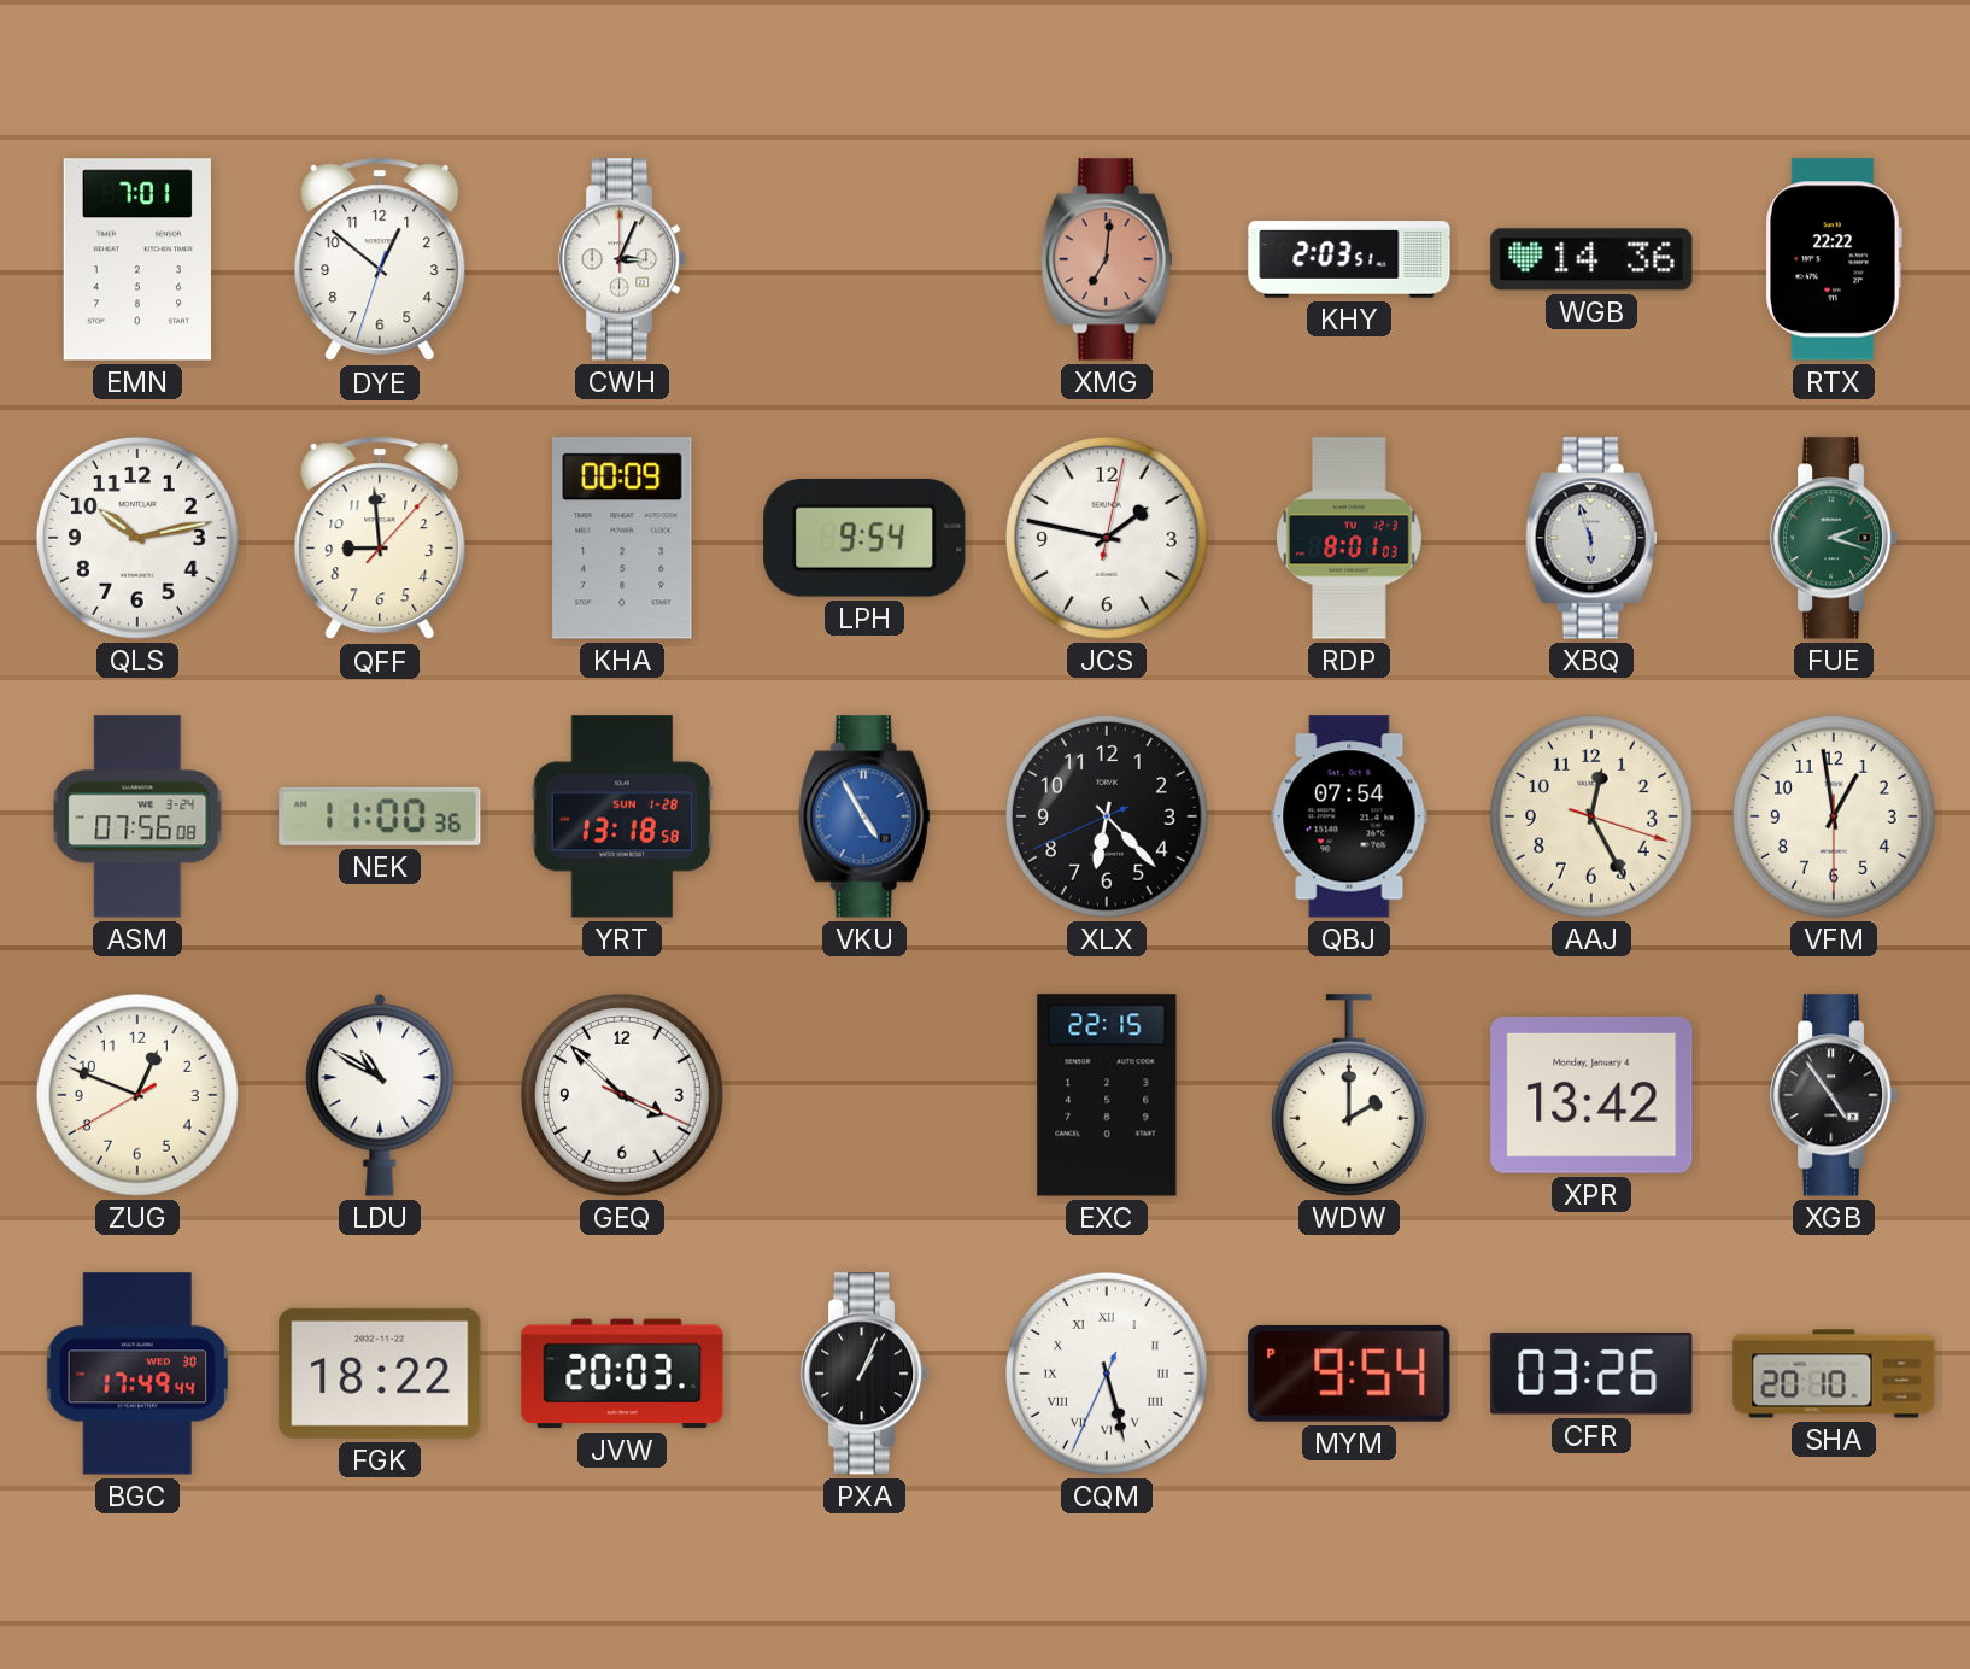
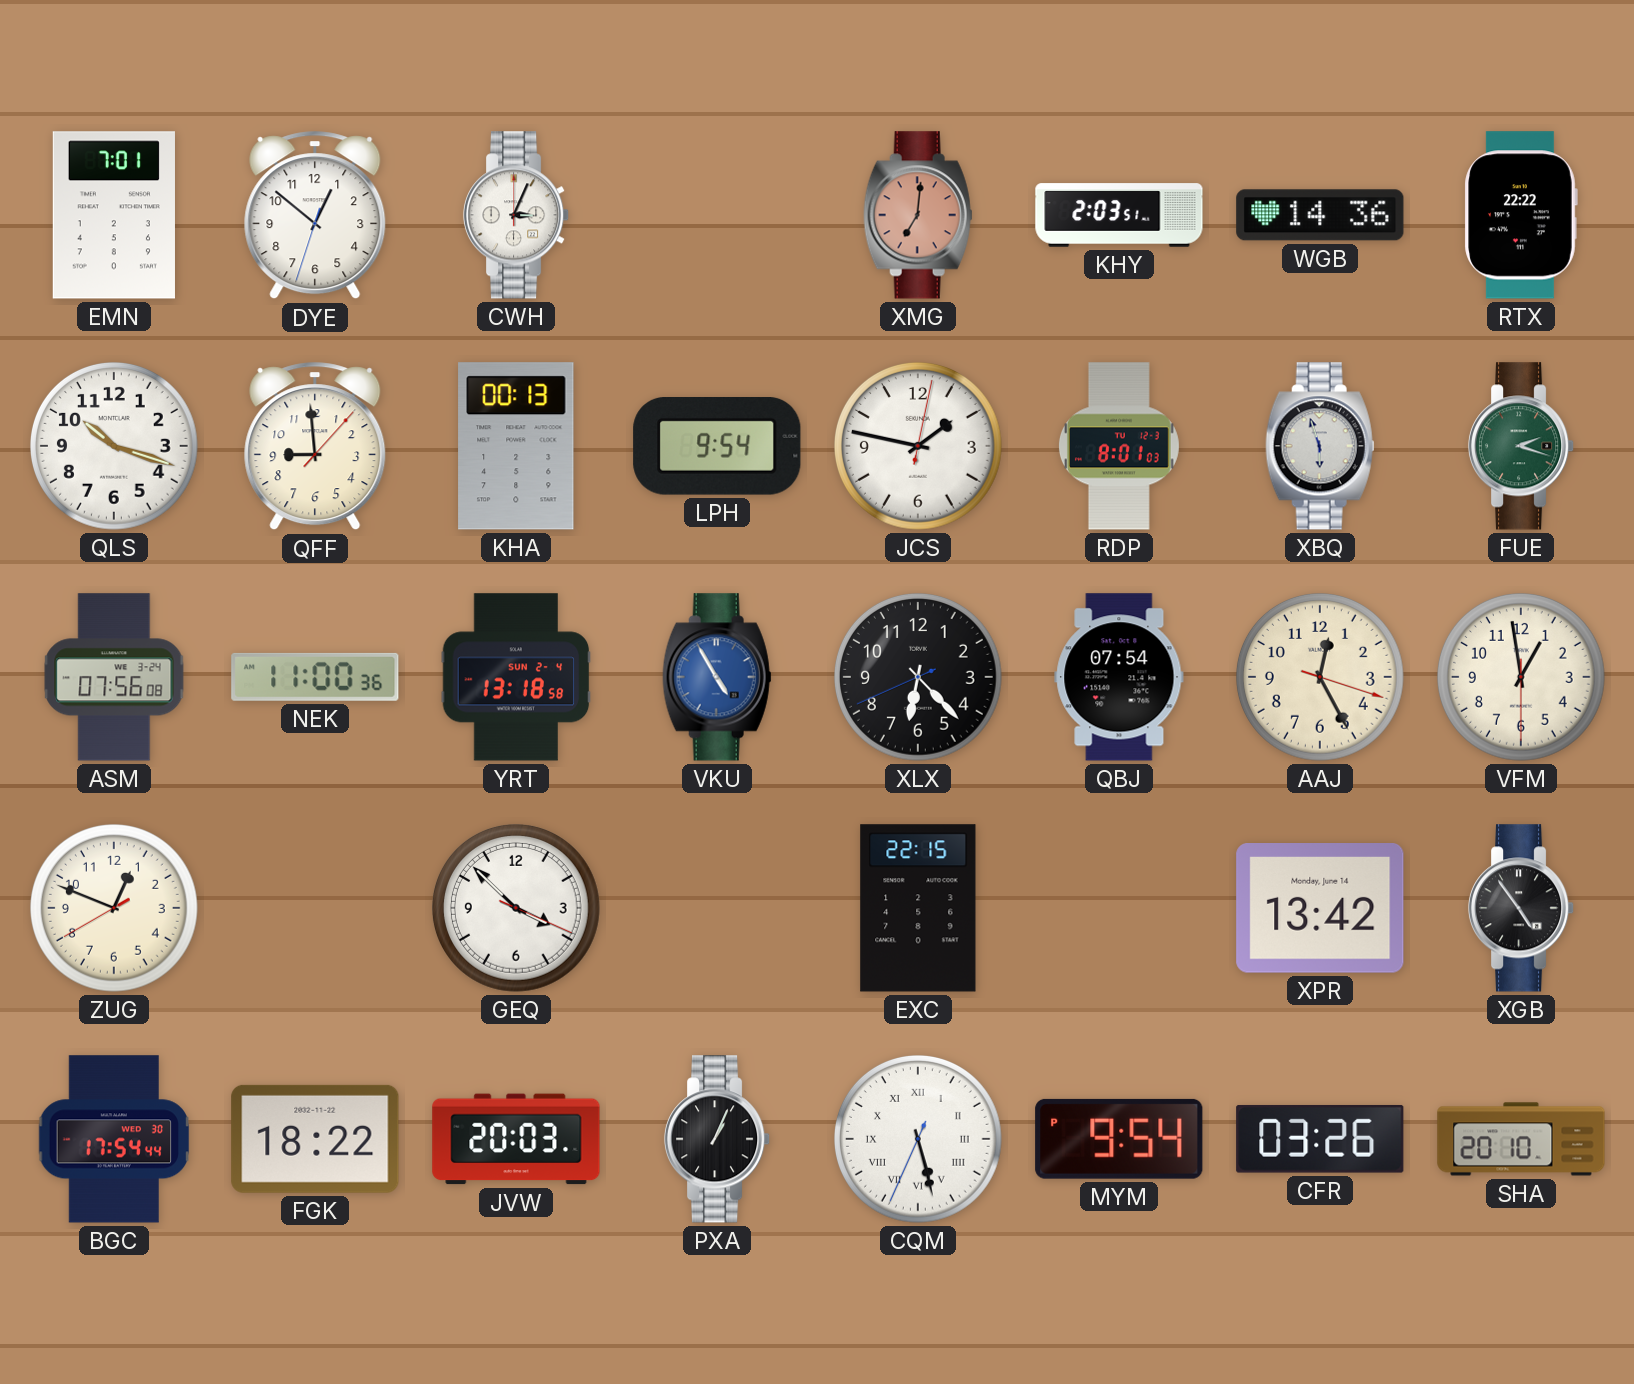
QLS: 10:13 -> 10:18 (115, 447)
KHA: 00:09 -> 00:13 (516, 446)
YRT date: SUN 1-28 -> SUN 2-4 (516, 677)
LDU: 10:50 -> none (380, 1095)
WDW: 2:00 -> none (1349, 1095)
XPR date: Monday, January 4 -> Monday, June 14 (1320, 909)
BGC: 17:49 -> 17:54 (114, 1139)
